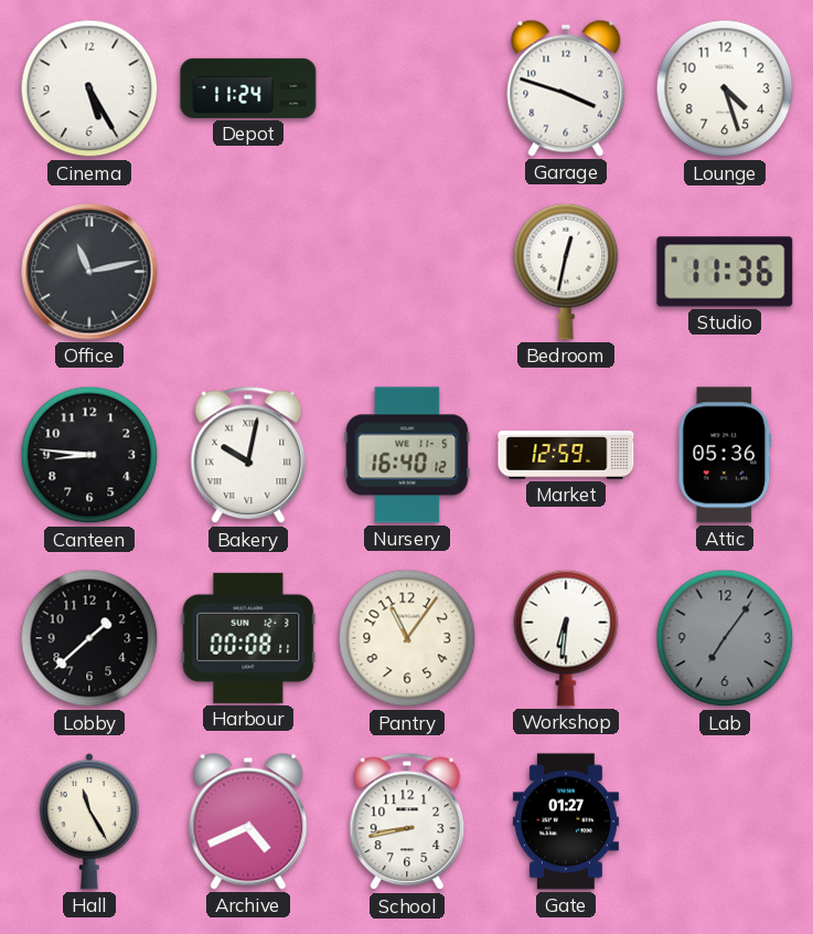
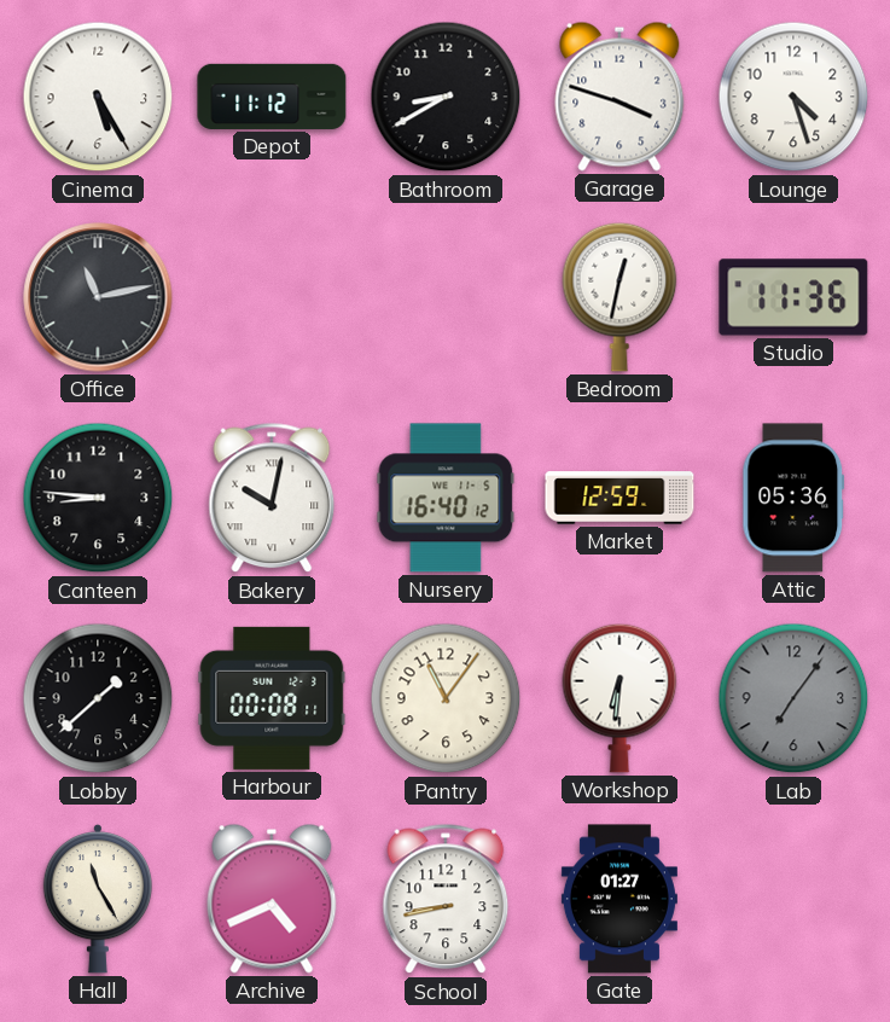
Depot: 11:24 -> 11:12 (272, 97)
Bathroom: none -> 8:40 (446, 97)
